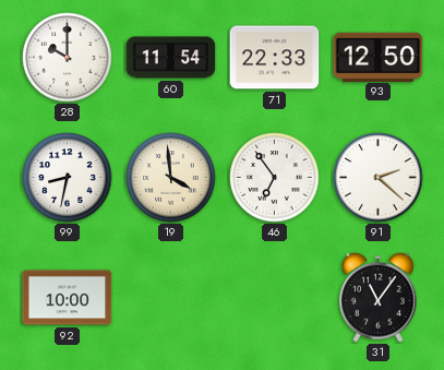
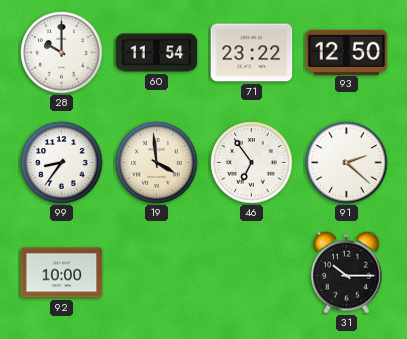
71: 22:33 -> 23:22 (252, 53)
99: 8:32 -> 8:36 (62, 163)
31: 11:06 -> 10:15 (347, 272)
